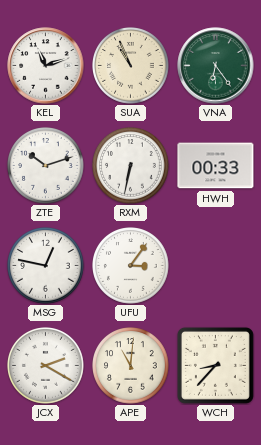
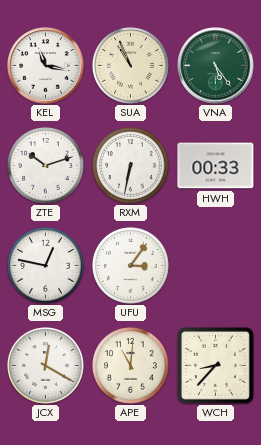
KEL: 11:12 -> 11:17 (46, 66)
VNA: 6:24 -> 5:24 (216, 66)
JCX: 2:20 -> 12:20 (46, 366)
